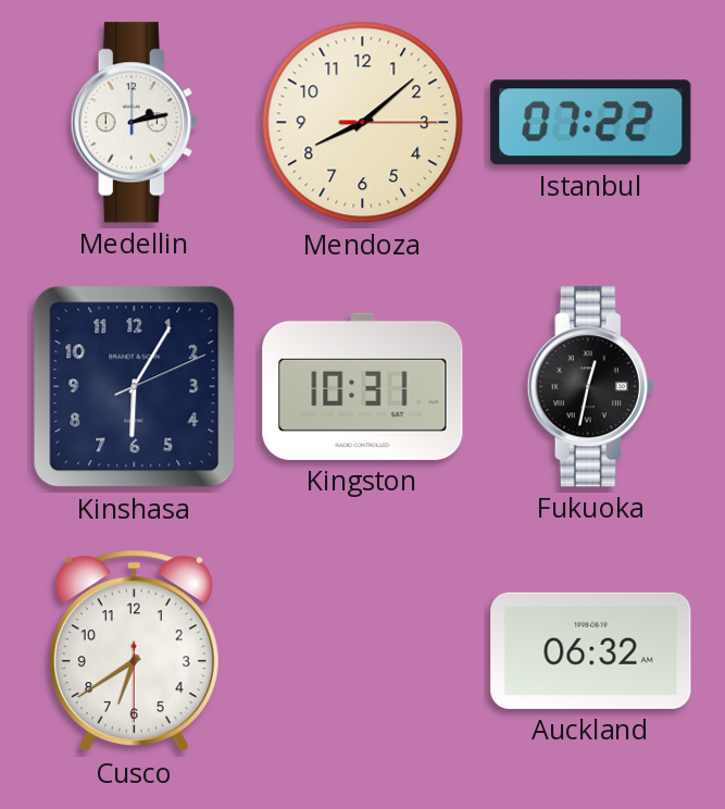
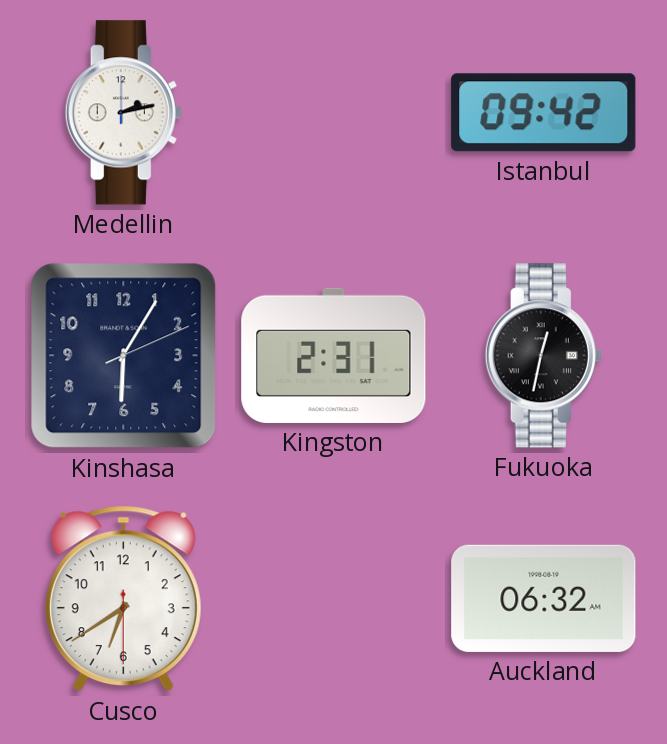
Mendoza: 8:08 -> none (363, 123)
Istanbul: 07:22 -> 09:42 (544, 113)
Kingston: 10:31 -> 2:31 (334, 355)
